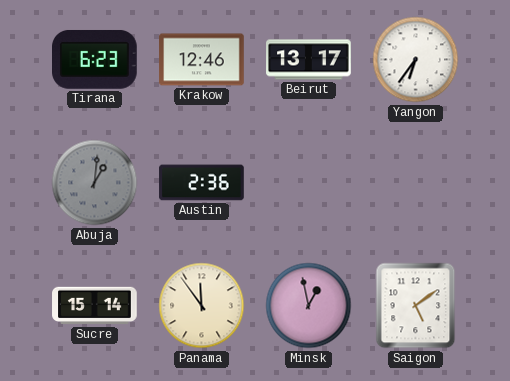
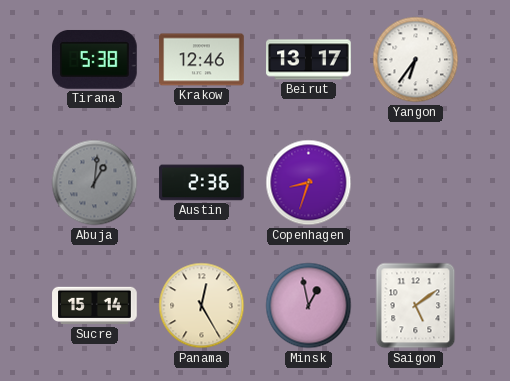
Tirana: 6:23 -> 5:38 (95, 59)
Copenhagen: none -> 8:33 (309, 183)
Panama: 11:54 -> 12:25 (202, 306)
